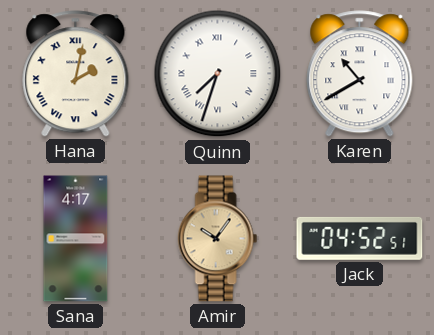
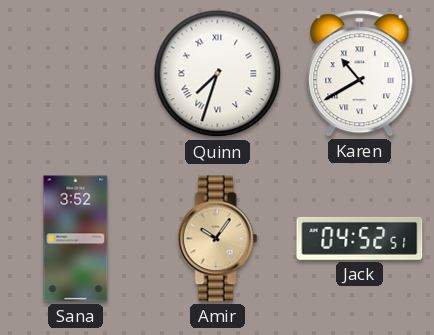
Hana: 2:02 -> none (76, 74)
Sana: 4:17 -> 3:52 (76, 239)
